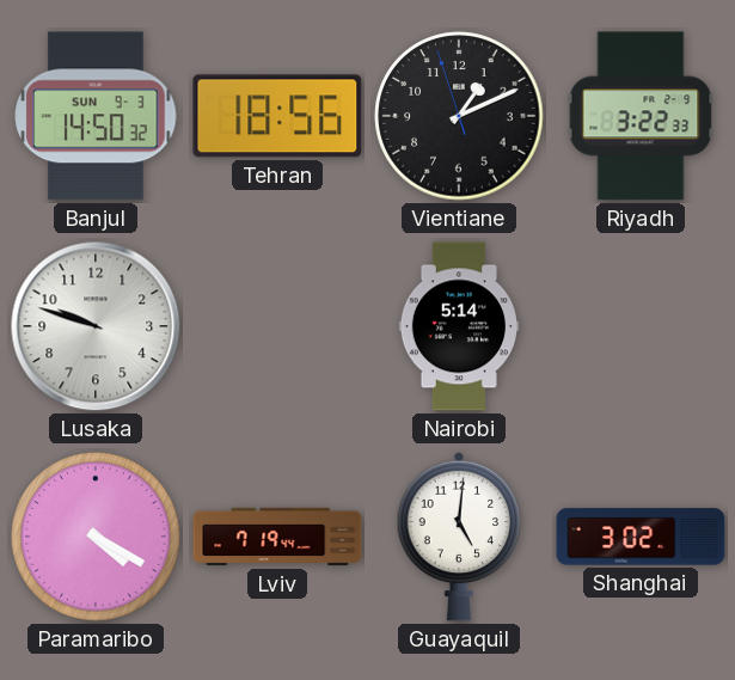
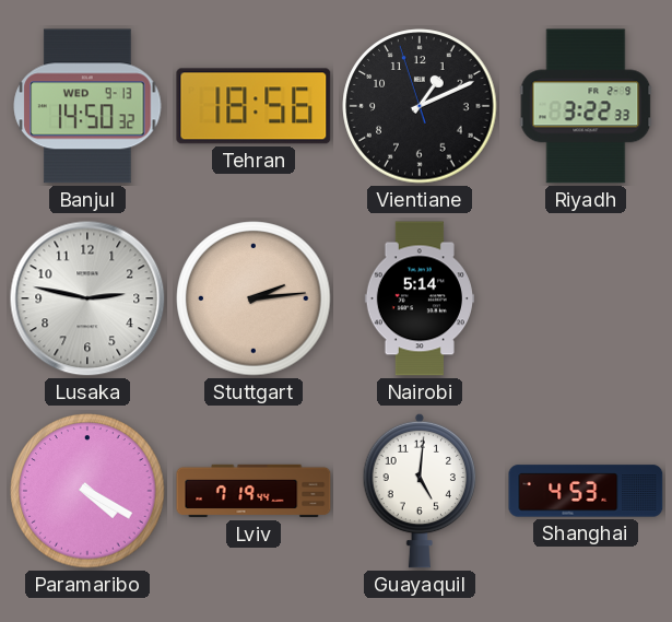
Banjul date: SUN 9-3 -> WED 9-13 (87, 106)
Lusaka: 9:48 -> 2:47 (87, 298)
Stuttgart: none -> 2:14 (254, 298)
Shanghai: 3:02 -> 4:53 (586, 491)
